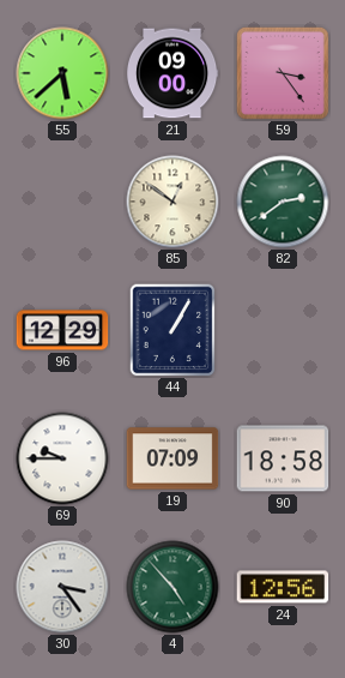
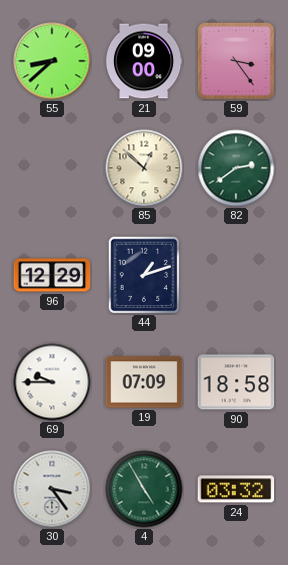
55: 5:38 -> 8:38 (52, 61)
85: 12:51 -> 12:52 (144, 168)
44: 1:05 -> 1:12 (144, 275)
4: 4:53 -> 4:55 (144, 489)
24: 12:56 -> 03:32 (236, 489)
